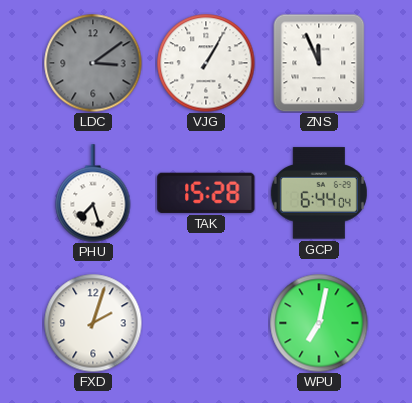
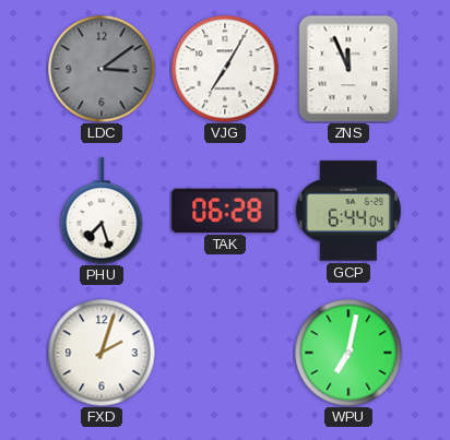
VJG: 1:05 -> 7:05 (225, 69)
TAK: 15:28 -> 06:28 (225, 211)
